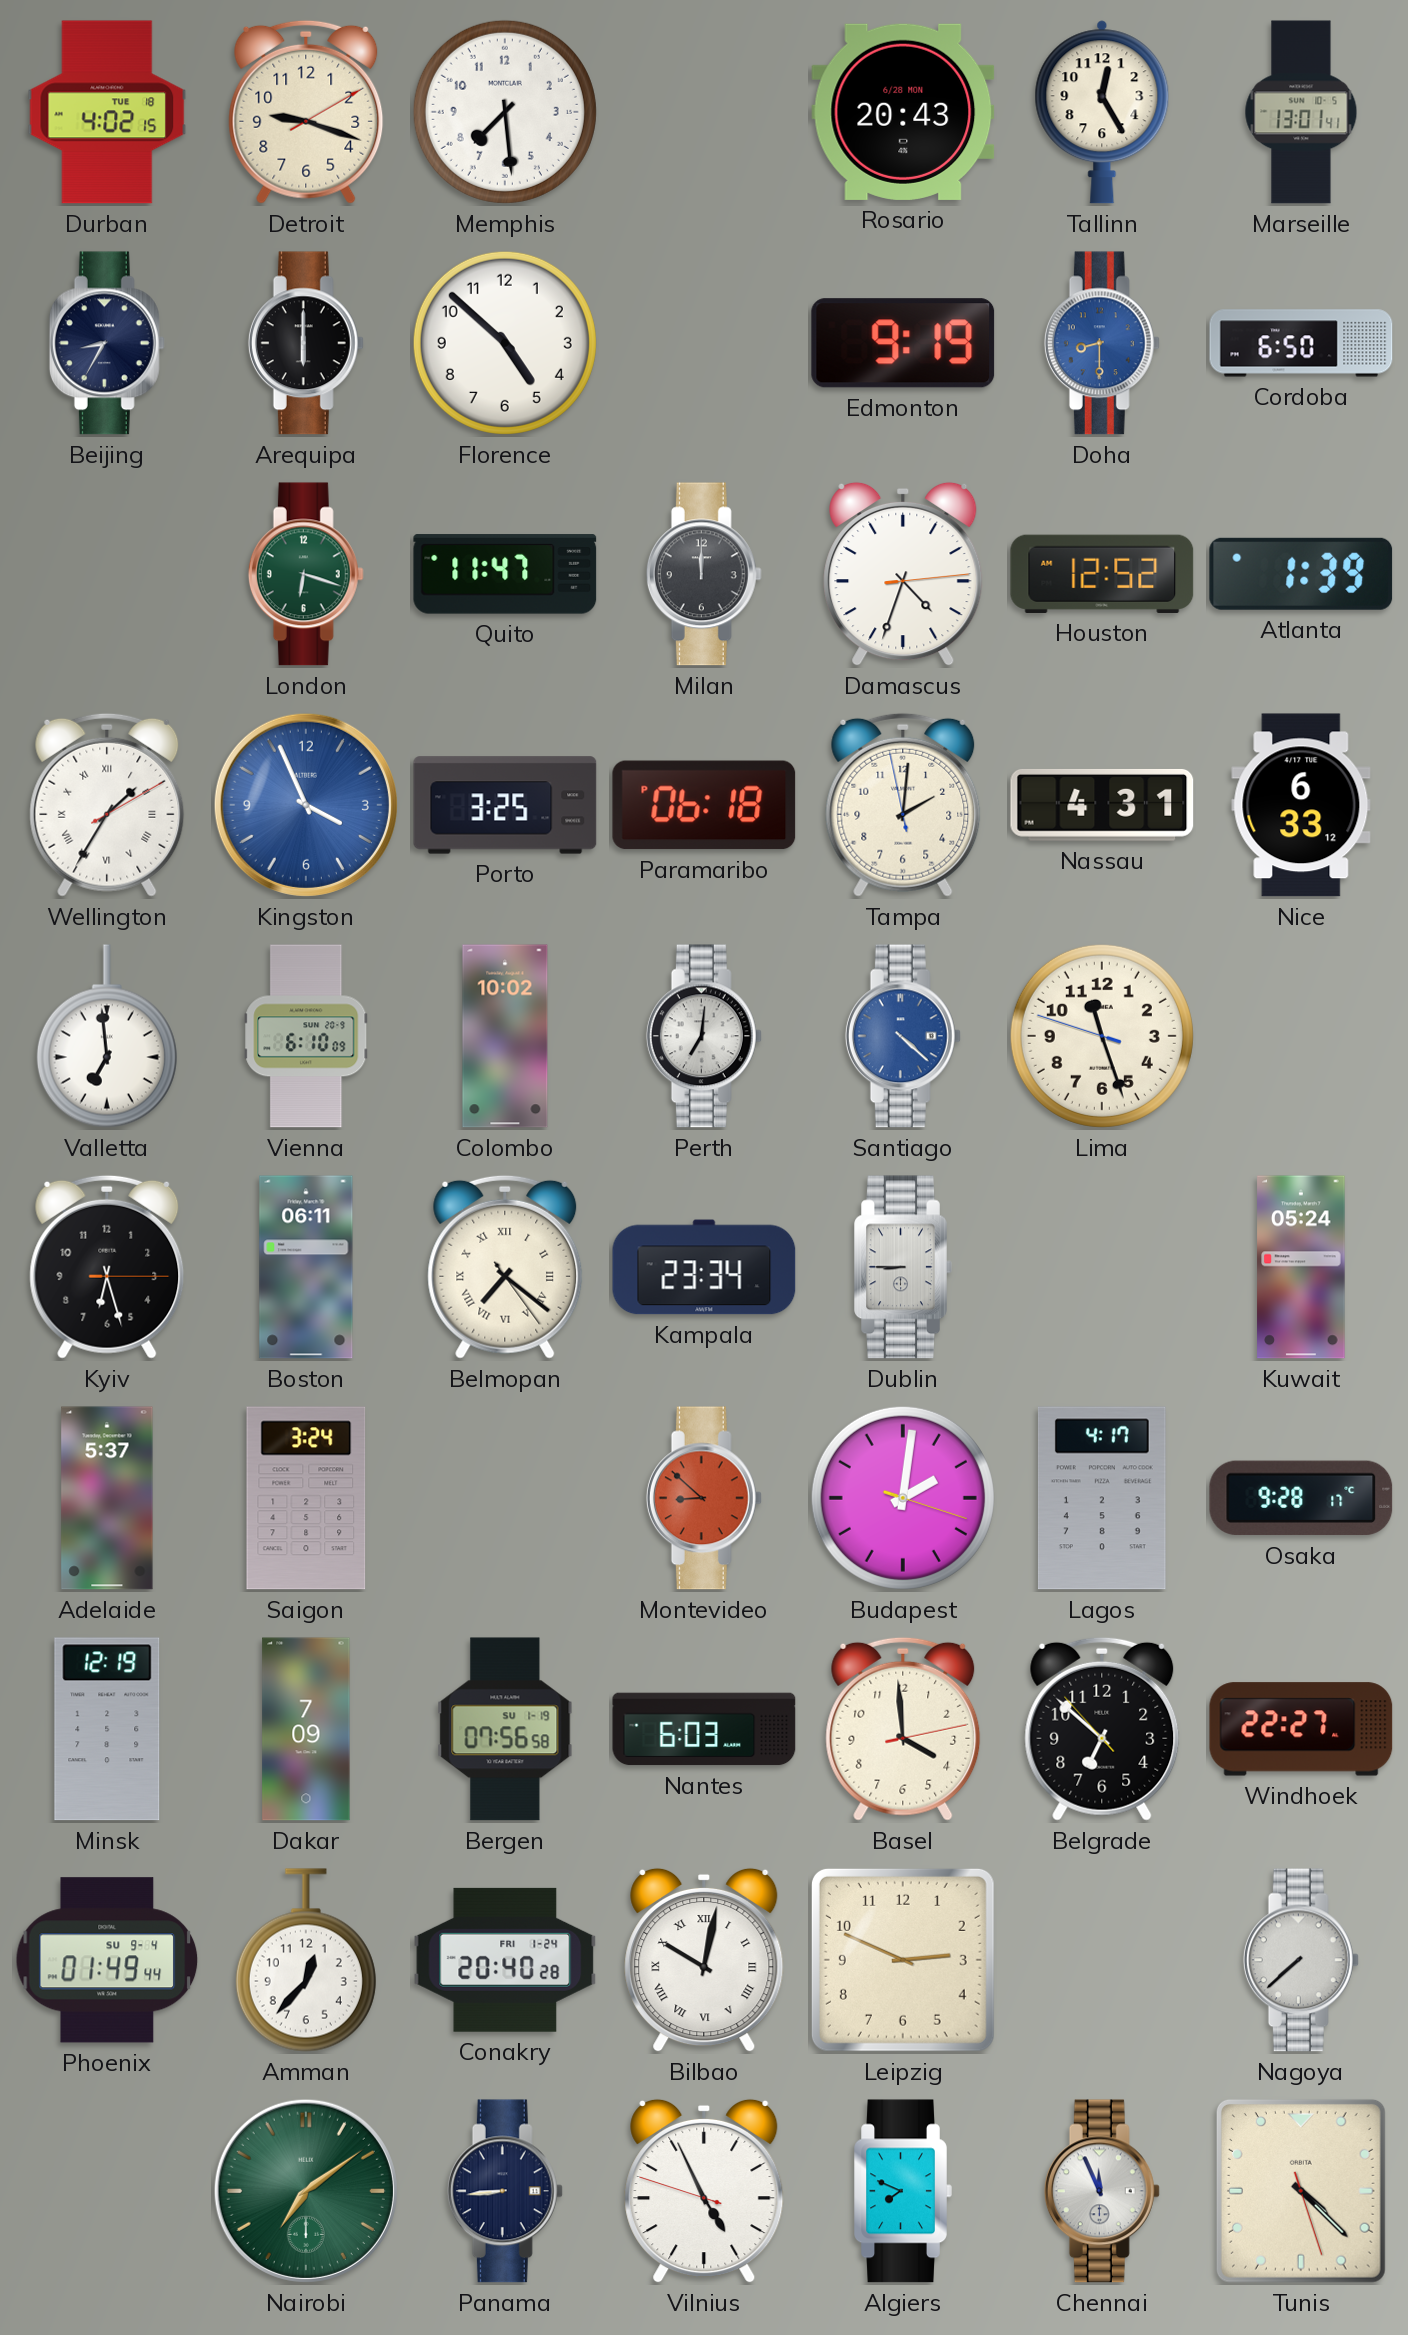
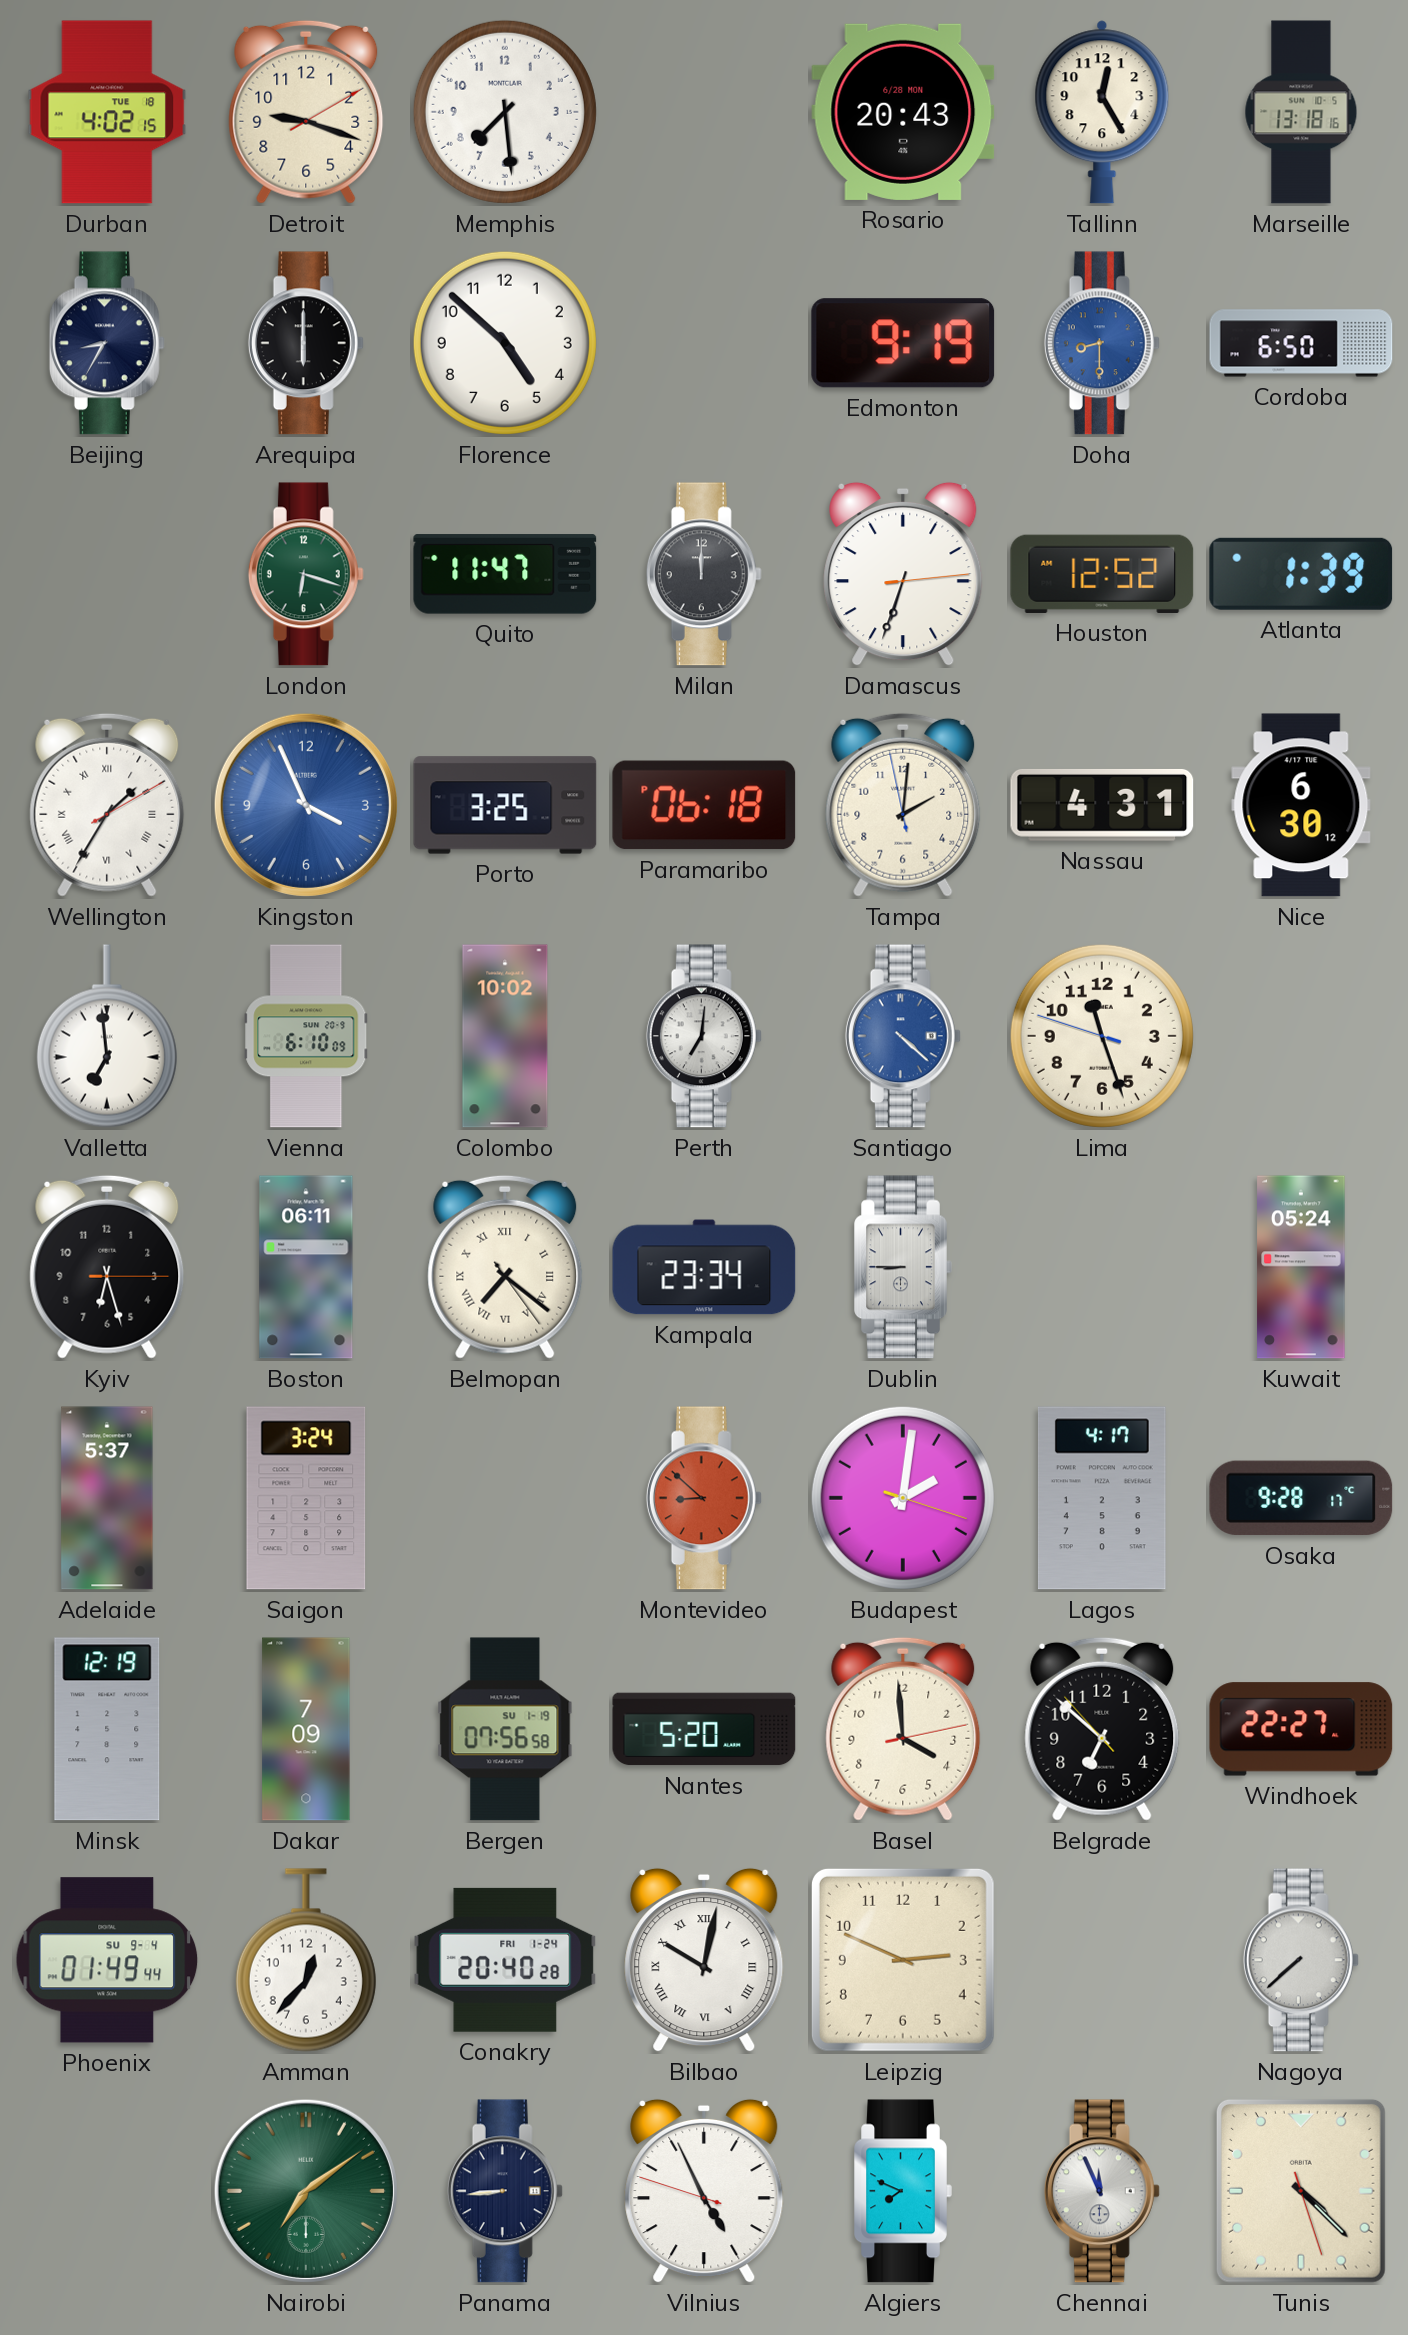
Marseille: 13:01 -> 13:18 (1301, 112)
Damascus: 4:33 -> 6:33 (903, 574)
Nice: 6:33 -> 6:30 (1301, 805)
Nantes: 6:03 -> 5:20 (704, 1729)
